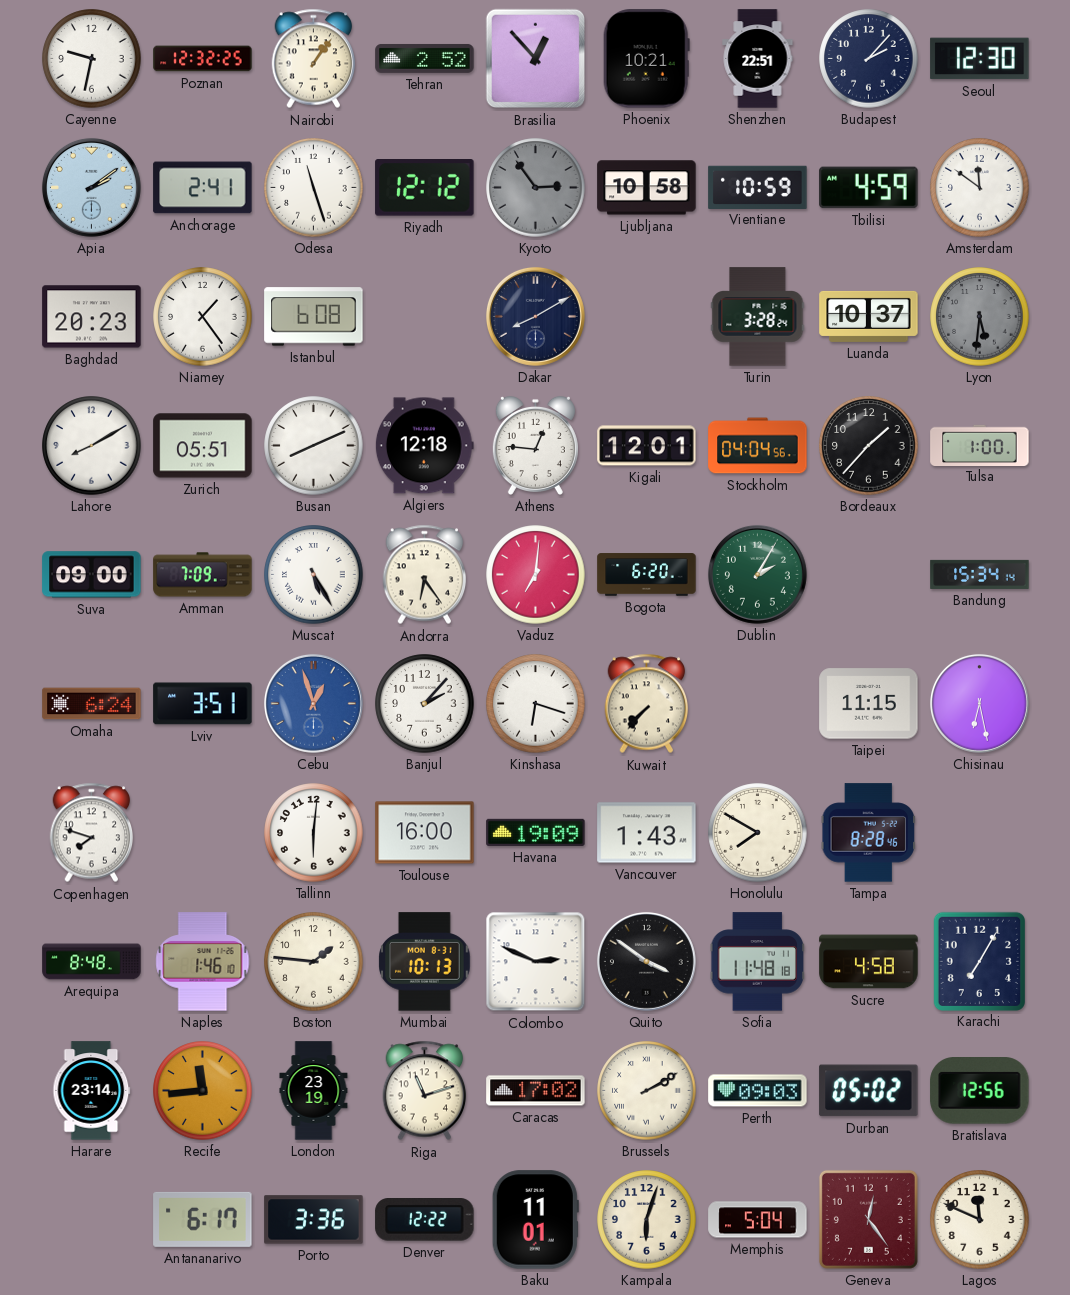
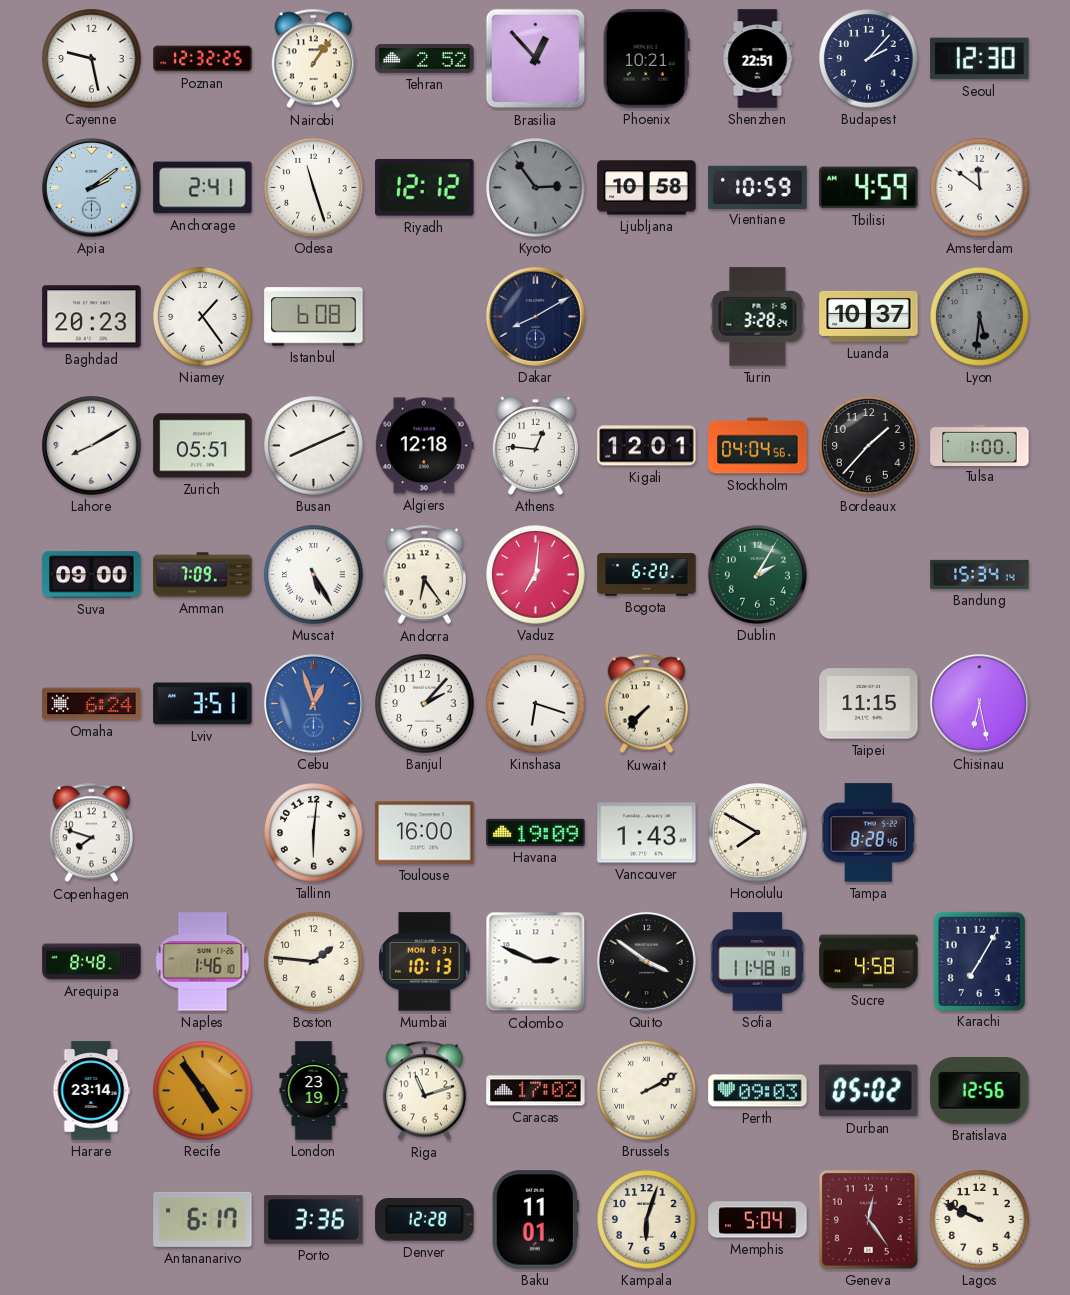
Cayenne: 9:32 -> 9:28 (92, 59)
Recife: 11:44 -> 4:54 (203, 1091)
Denver: 12:22 -> 12:28 (425, 1220)
Lagos: 11:49 -> 9:49 (980, 1220)
